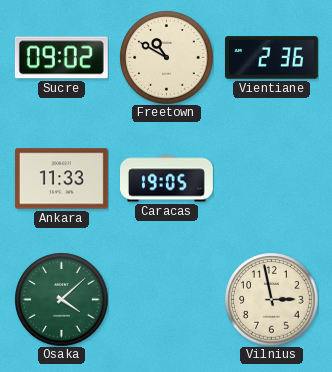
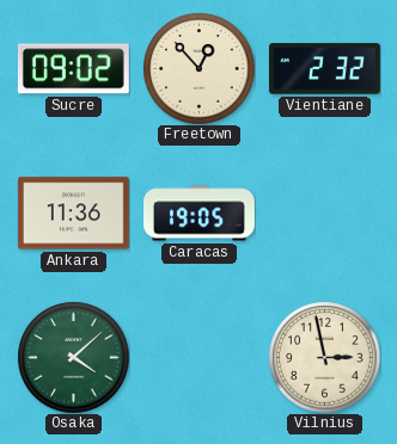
Freetown: 10:50 -> 12:53 (198, 68)
Vientiane: 2:36 -> 2:32 (324, 69)
Ankara: 11:33 -> 11:36 (73, 214)
